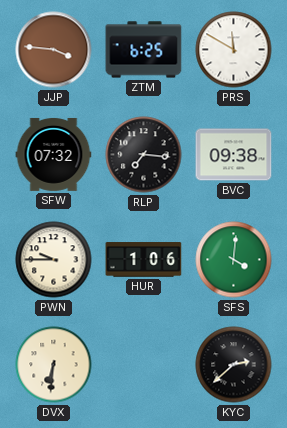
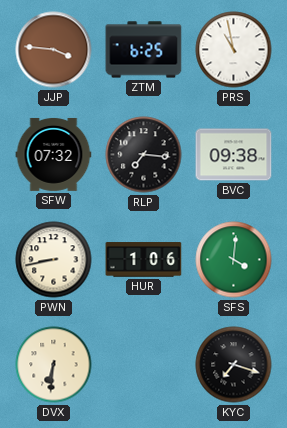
PRS: 11:50 -> 10:58 (234, 50)
PWN: 9:45 -> 8:43 (54, 260)
KYC: 2:38 -> 7:18 (234, 365)
